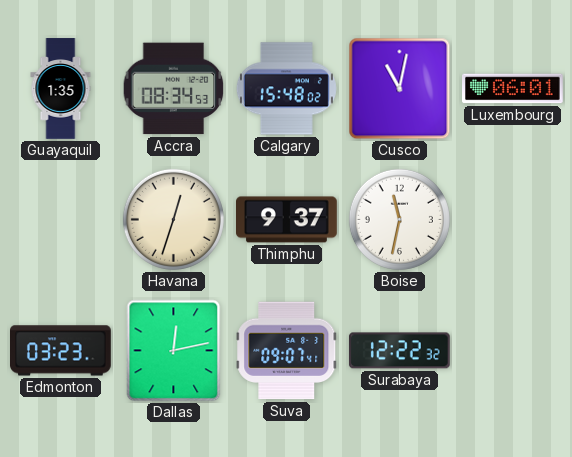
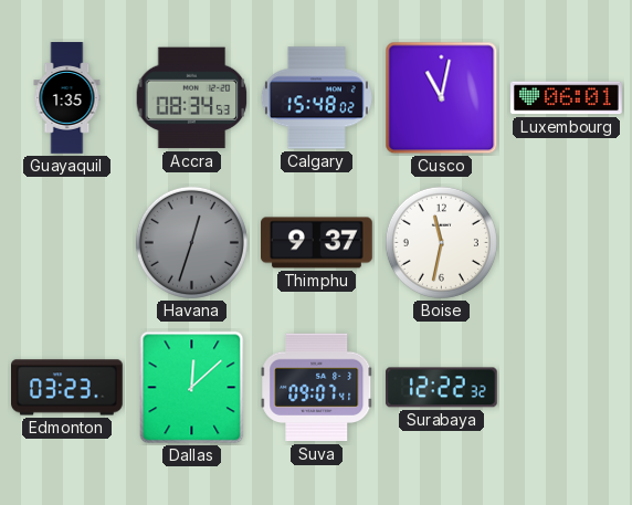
Havana dial: cream -> grey (191, 242)
Dallas: 12:13 -> 12:08 (192, 388)
